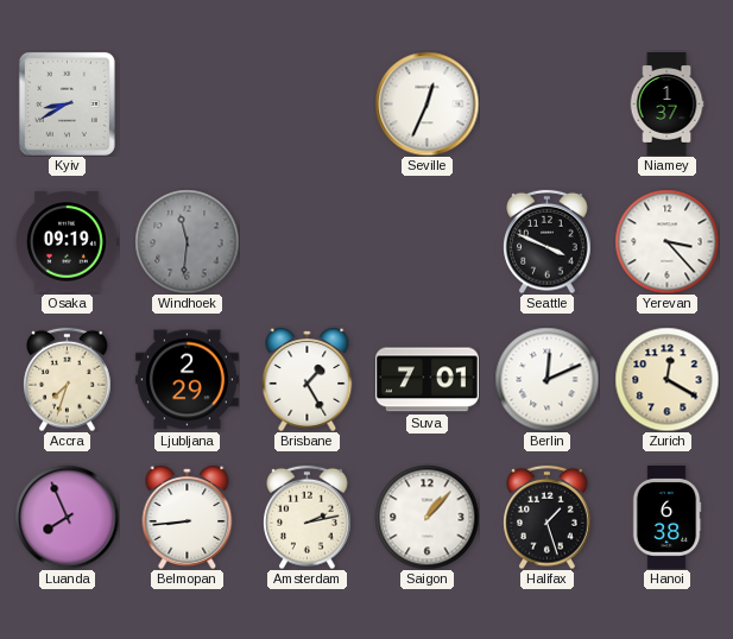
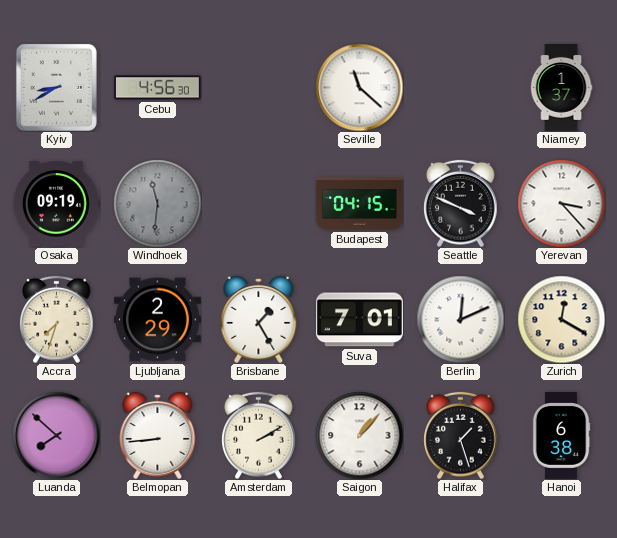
Cebu: none -> 4:56 (157, 88)
Seville: 12:34 -> 11:22 (359, 87)
Budapest: none -> 04:15 (360, 204)
Luanda: 7:56 -> 7:52 (56, 435)
Amsterdam: 2:13 -> 2:10 (259, 435)
